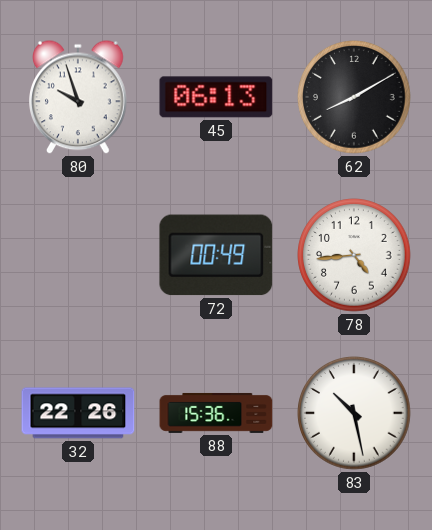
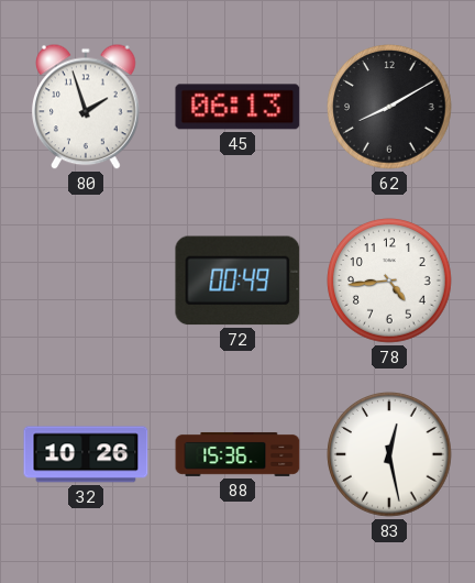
80: 9:57 -> 1:57 (87, 107)
32: 22:26 -> 10:26 (86, 454)
83: 10:28 -> 12:28 (389, 454)
